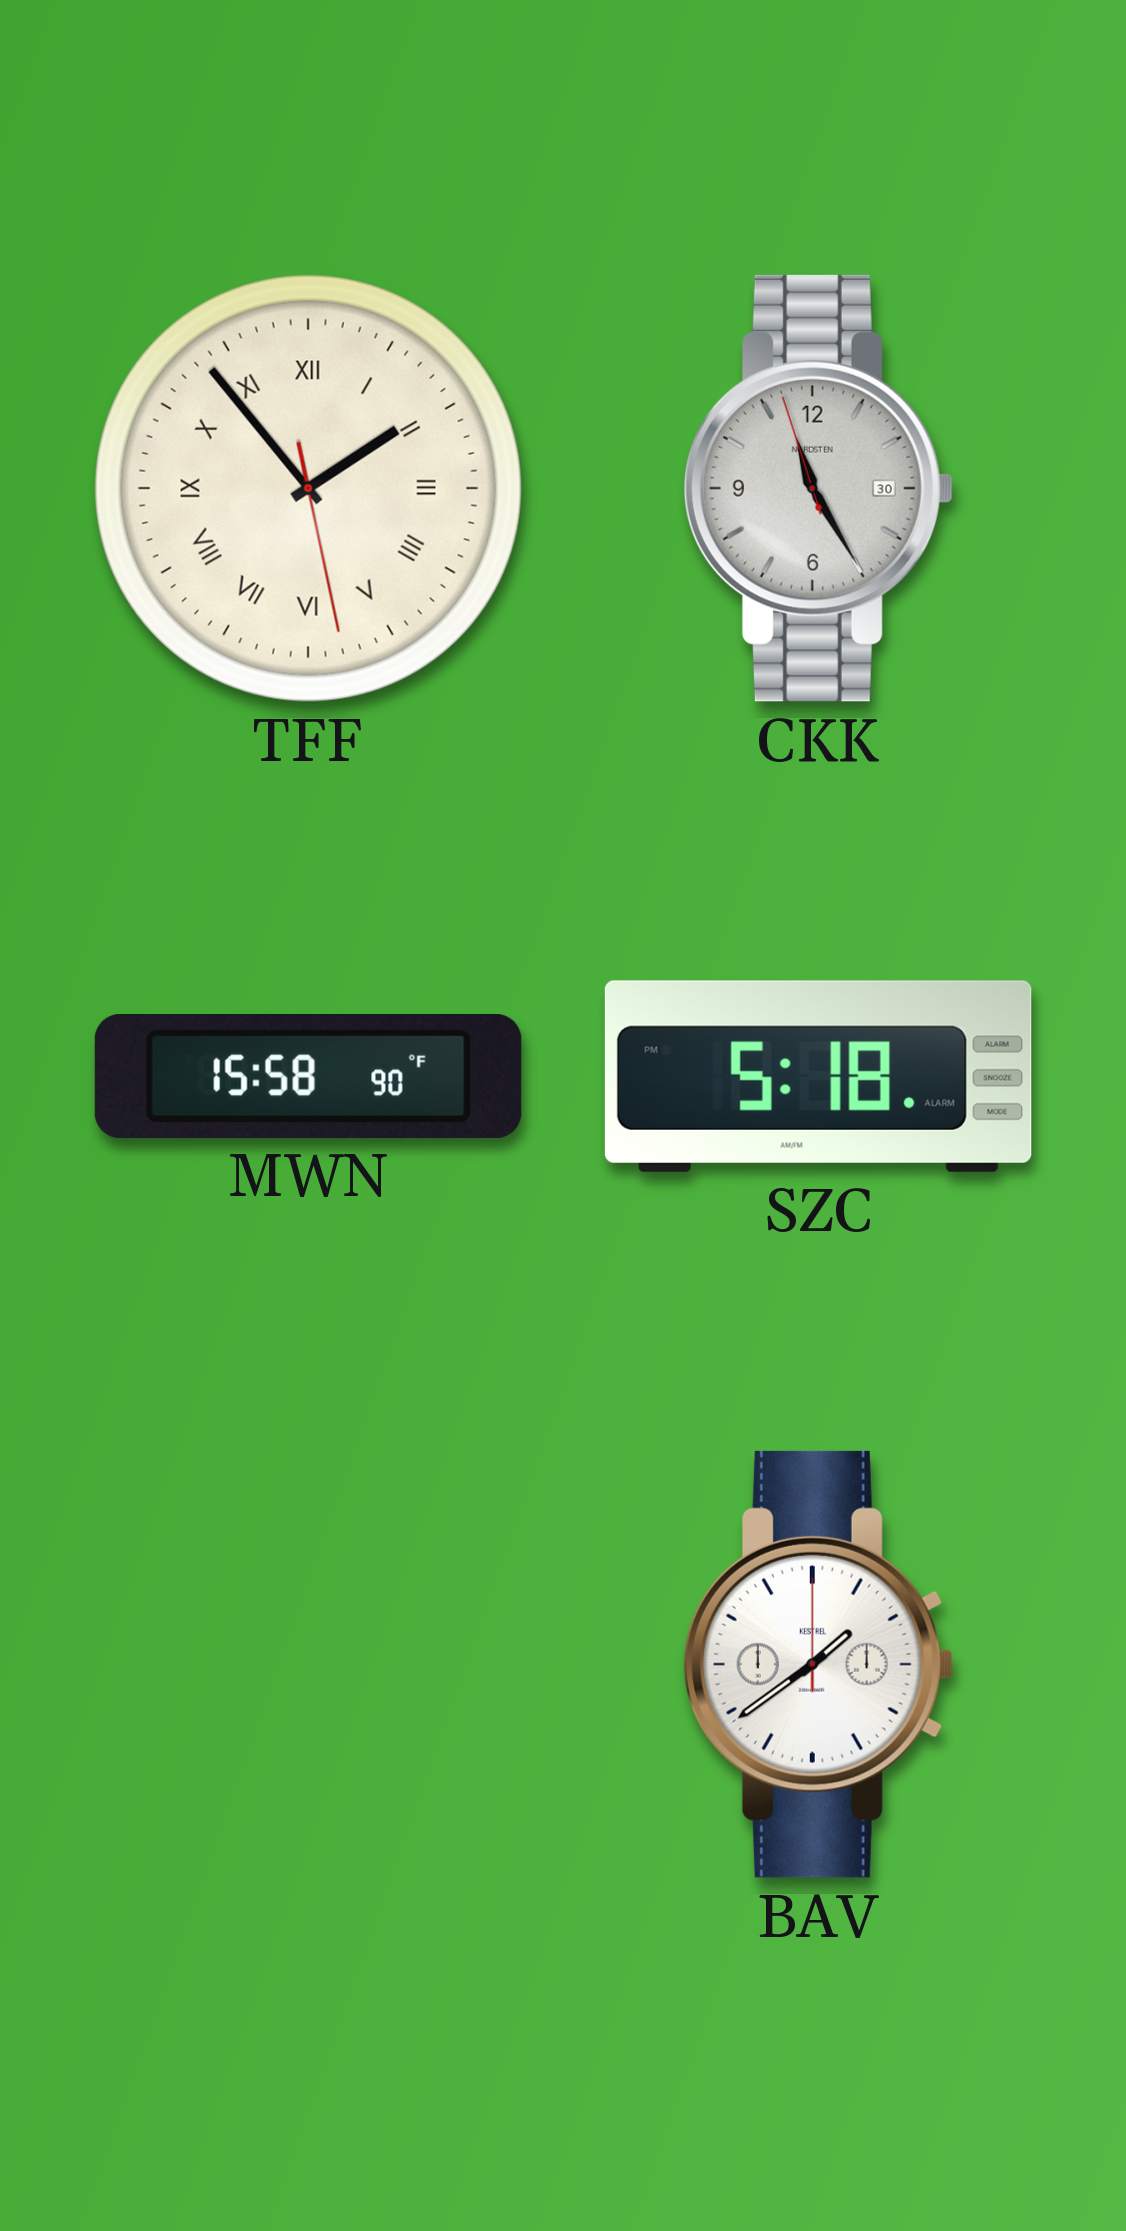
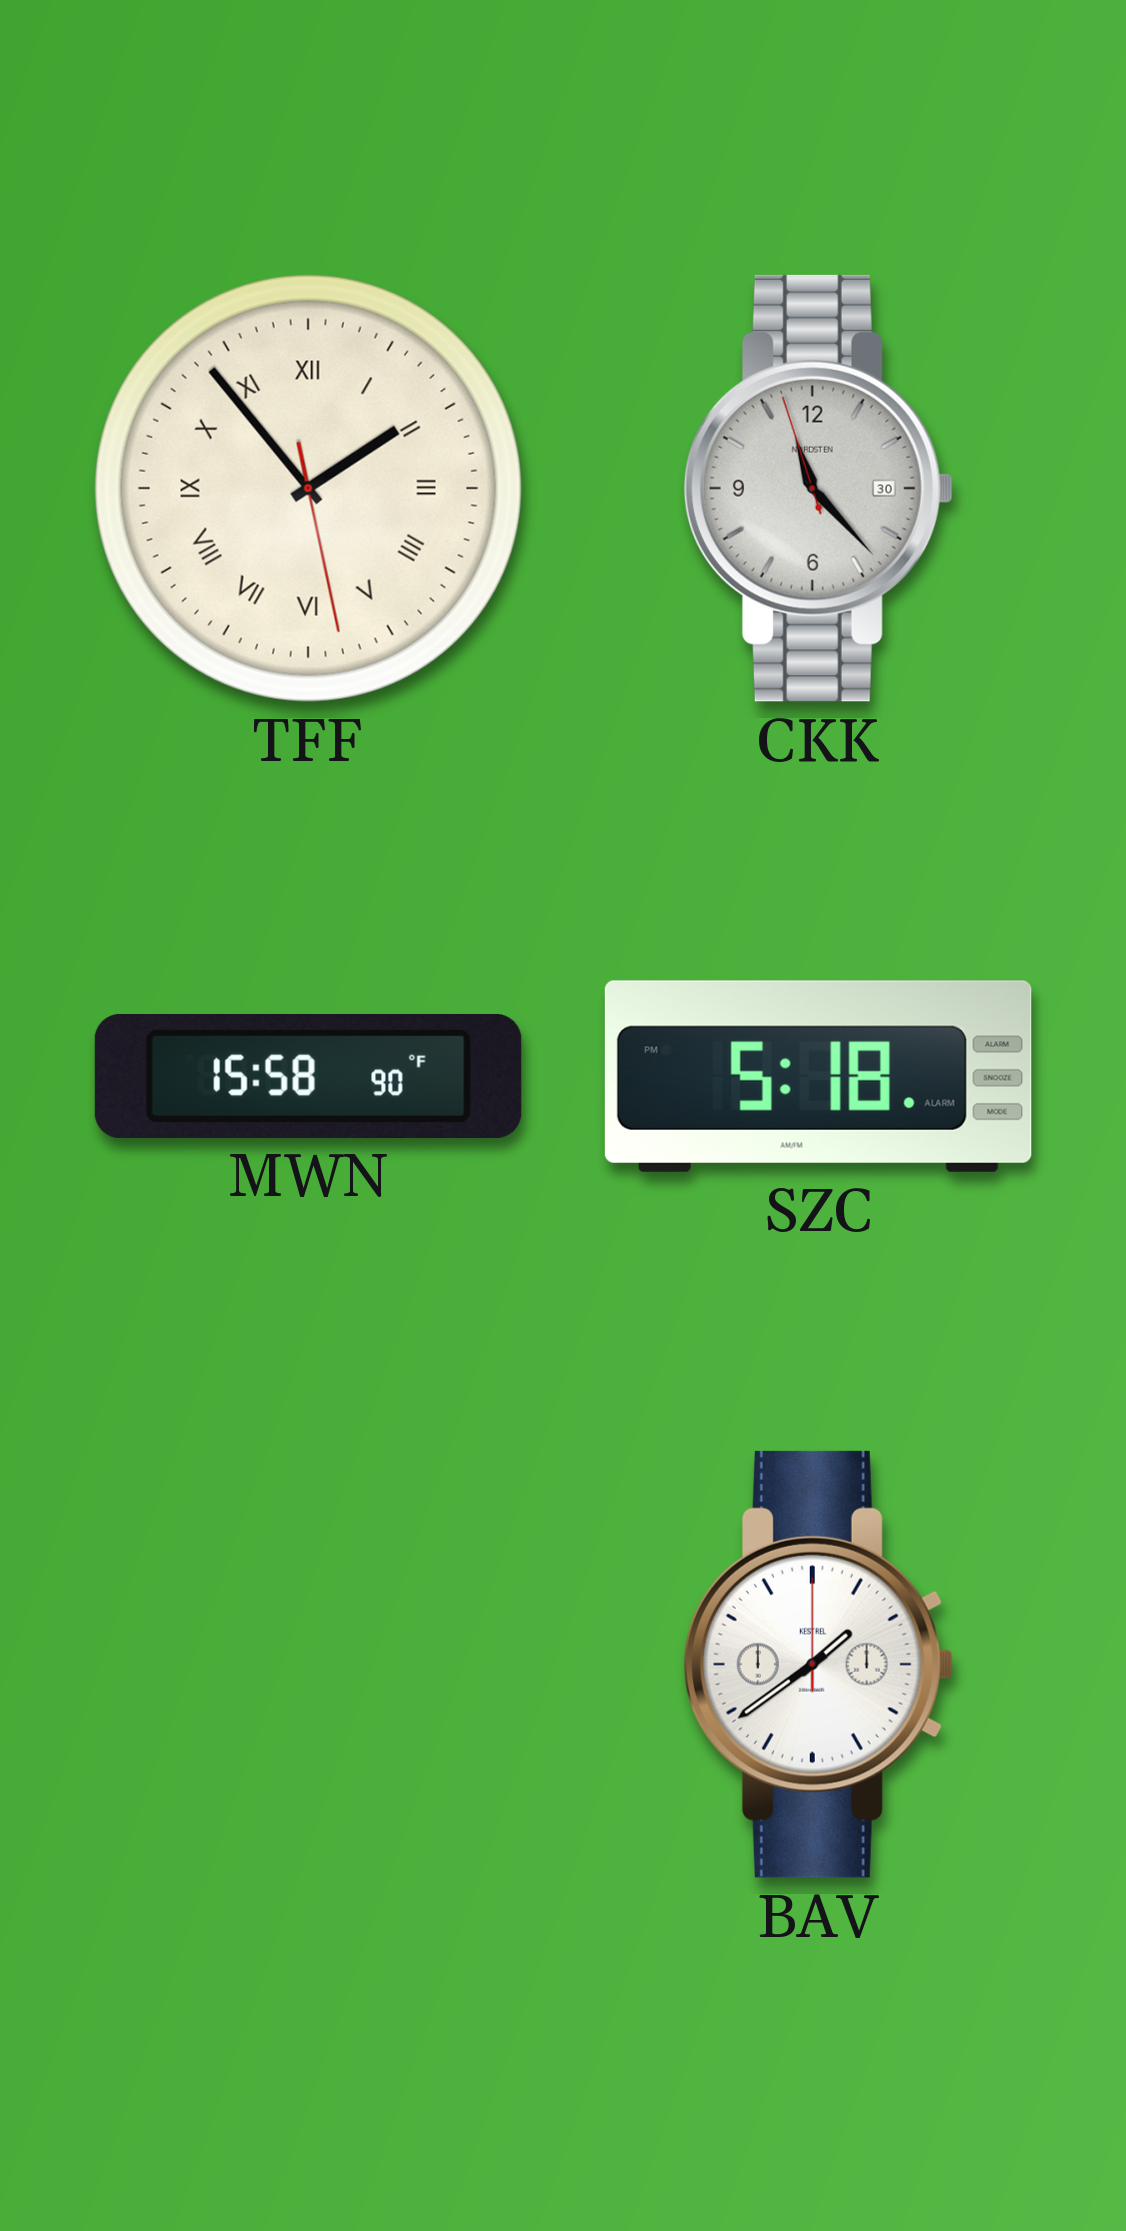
CKK: 11:24 -> 11:22 (818, 488)
